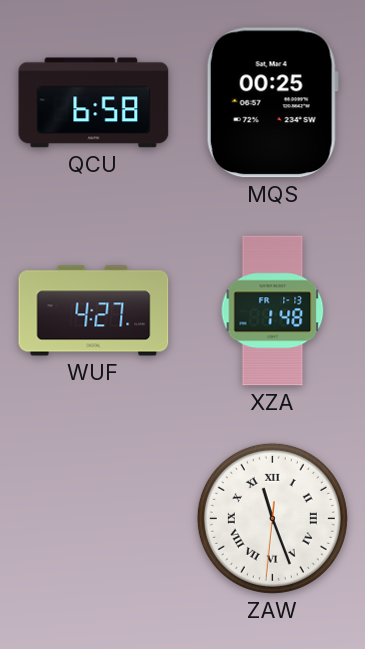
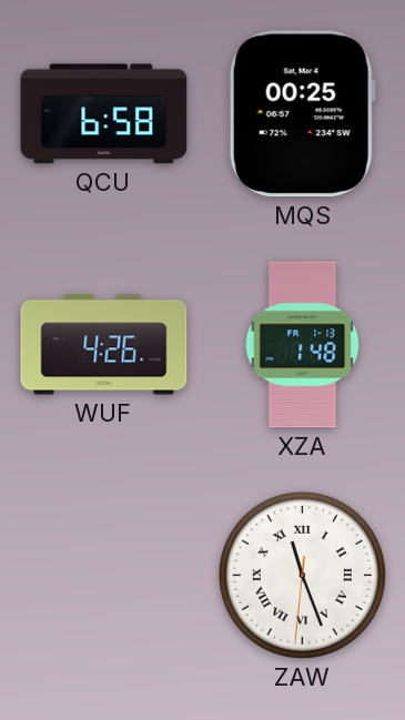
WUF: 4:27 -> 4:26 (104, 345)
